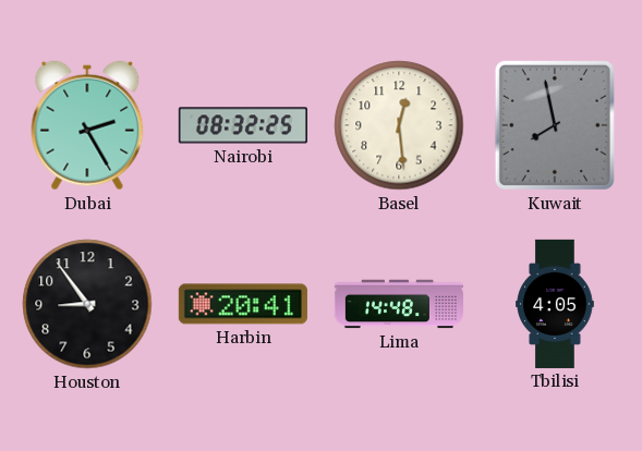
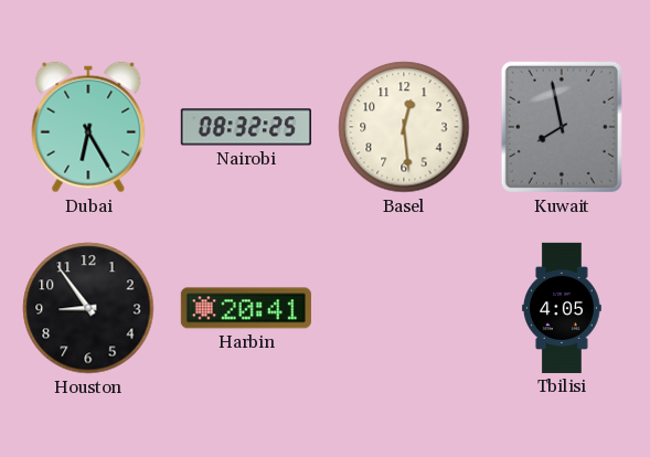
Dubai: 2:25 -> 6:25 (88, 127)
Lima: 14:48 -> none (398, 304)
